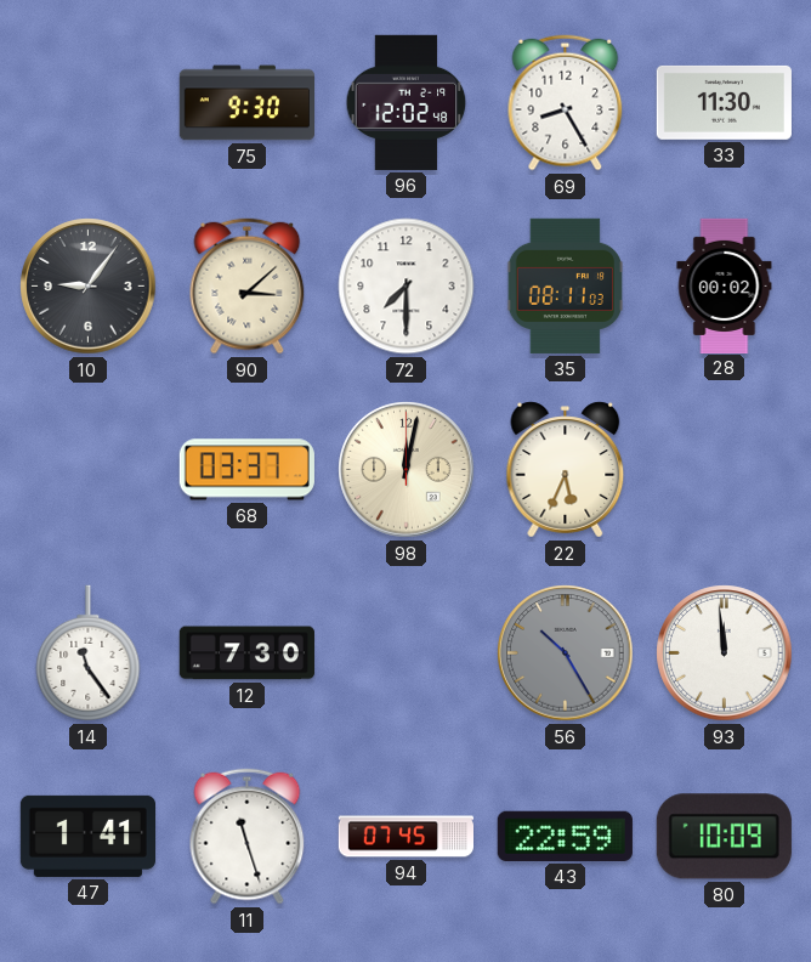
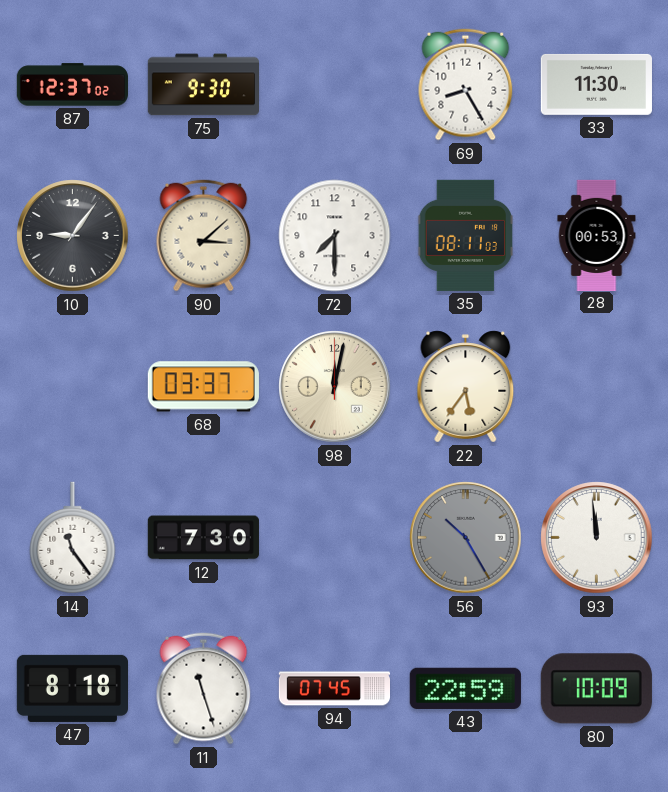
87: none -> 12:37 (72, 85)
96: 12:02 -> none (407, 102)
28: 00:02 -> 00:53 (597, 235)
22: 5:34 -> 5:36 (466, 387)
47: 1:41 -> 8:18 (72, 688)
